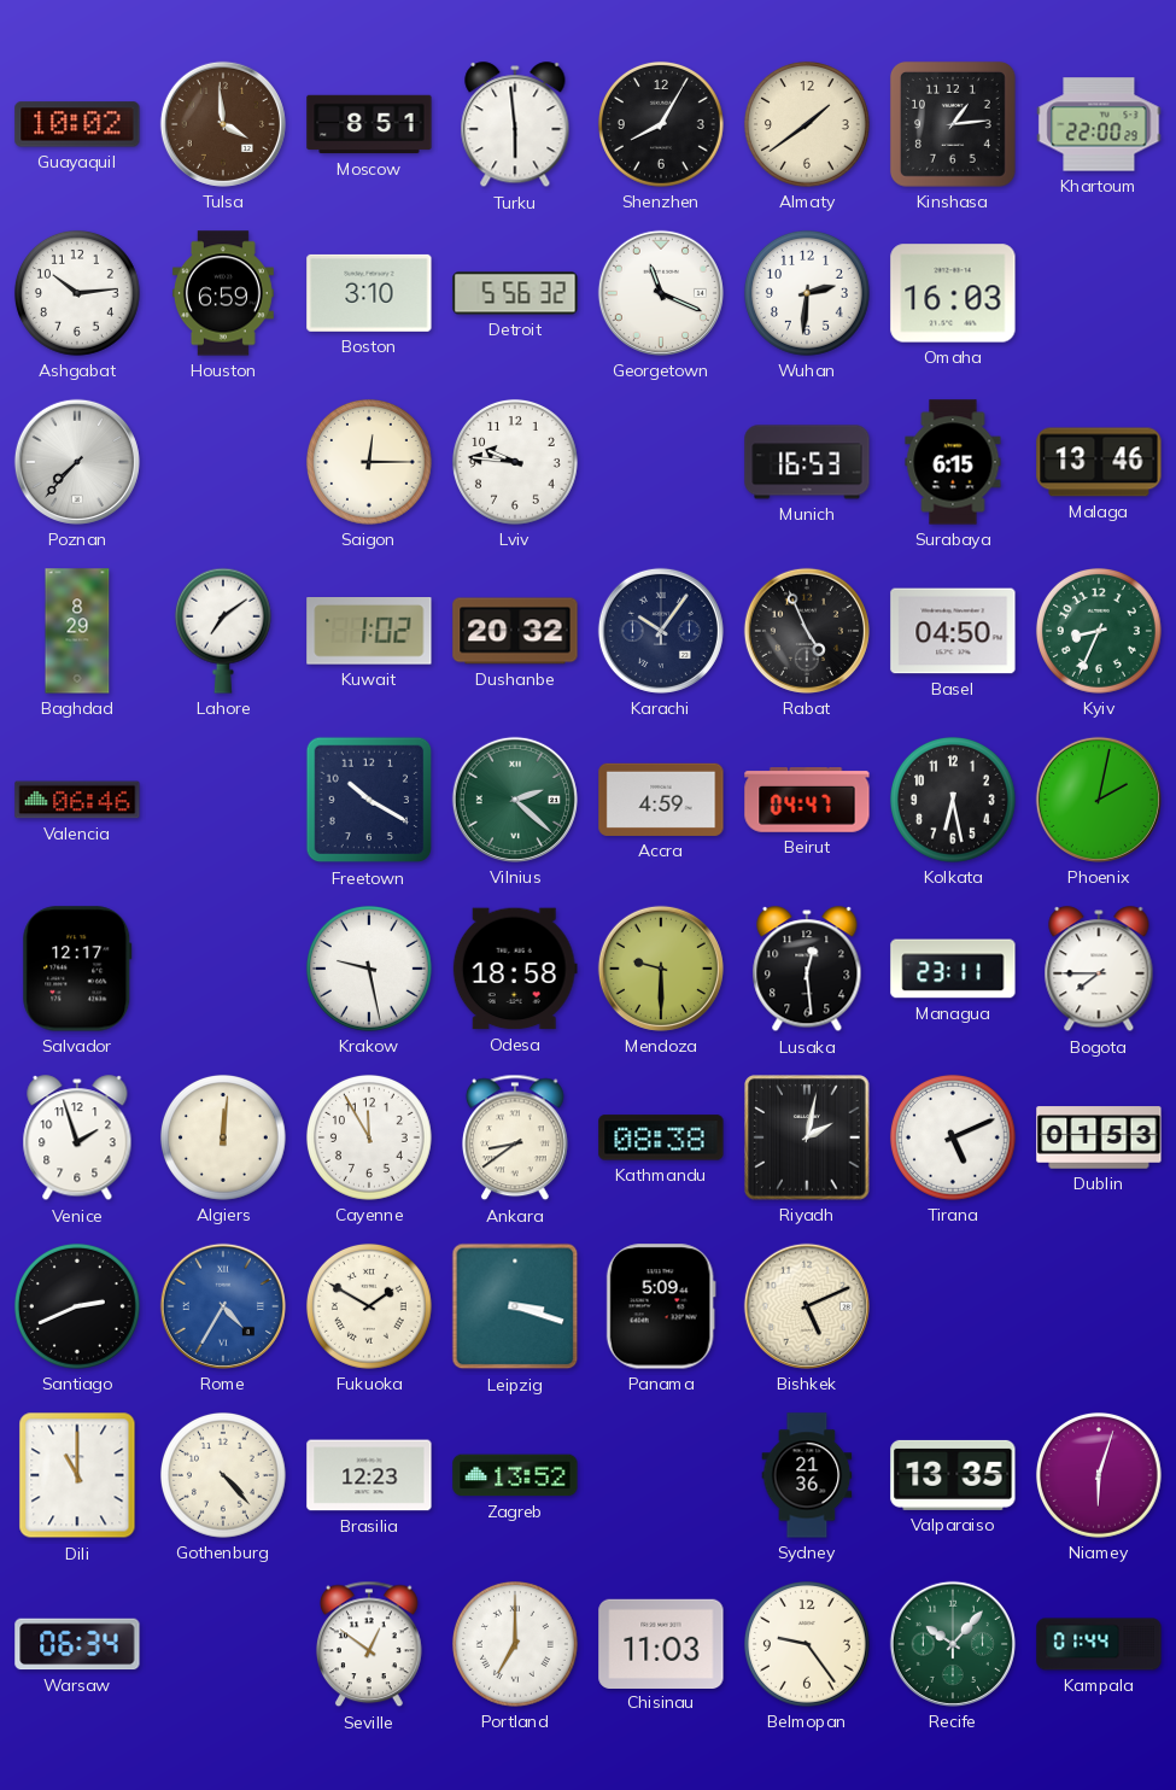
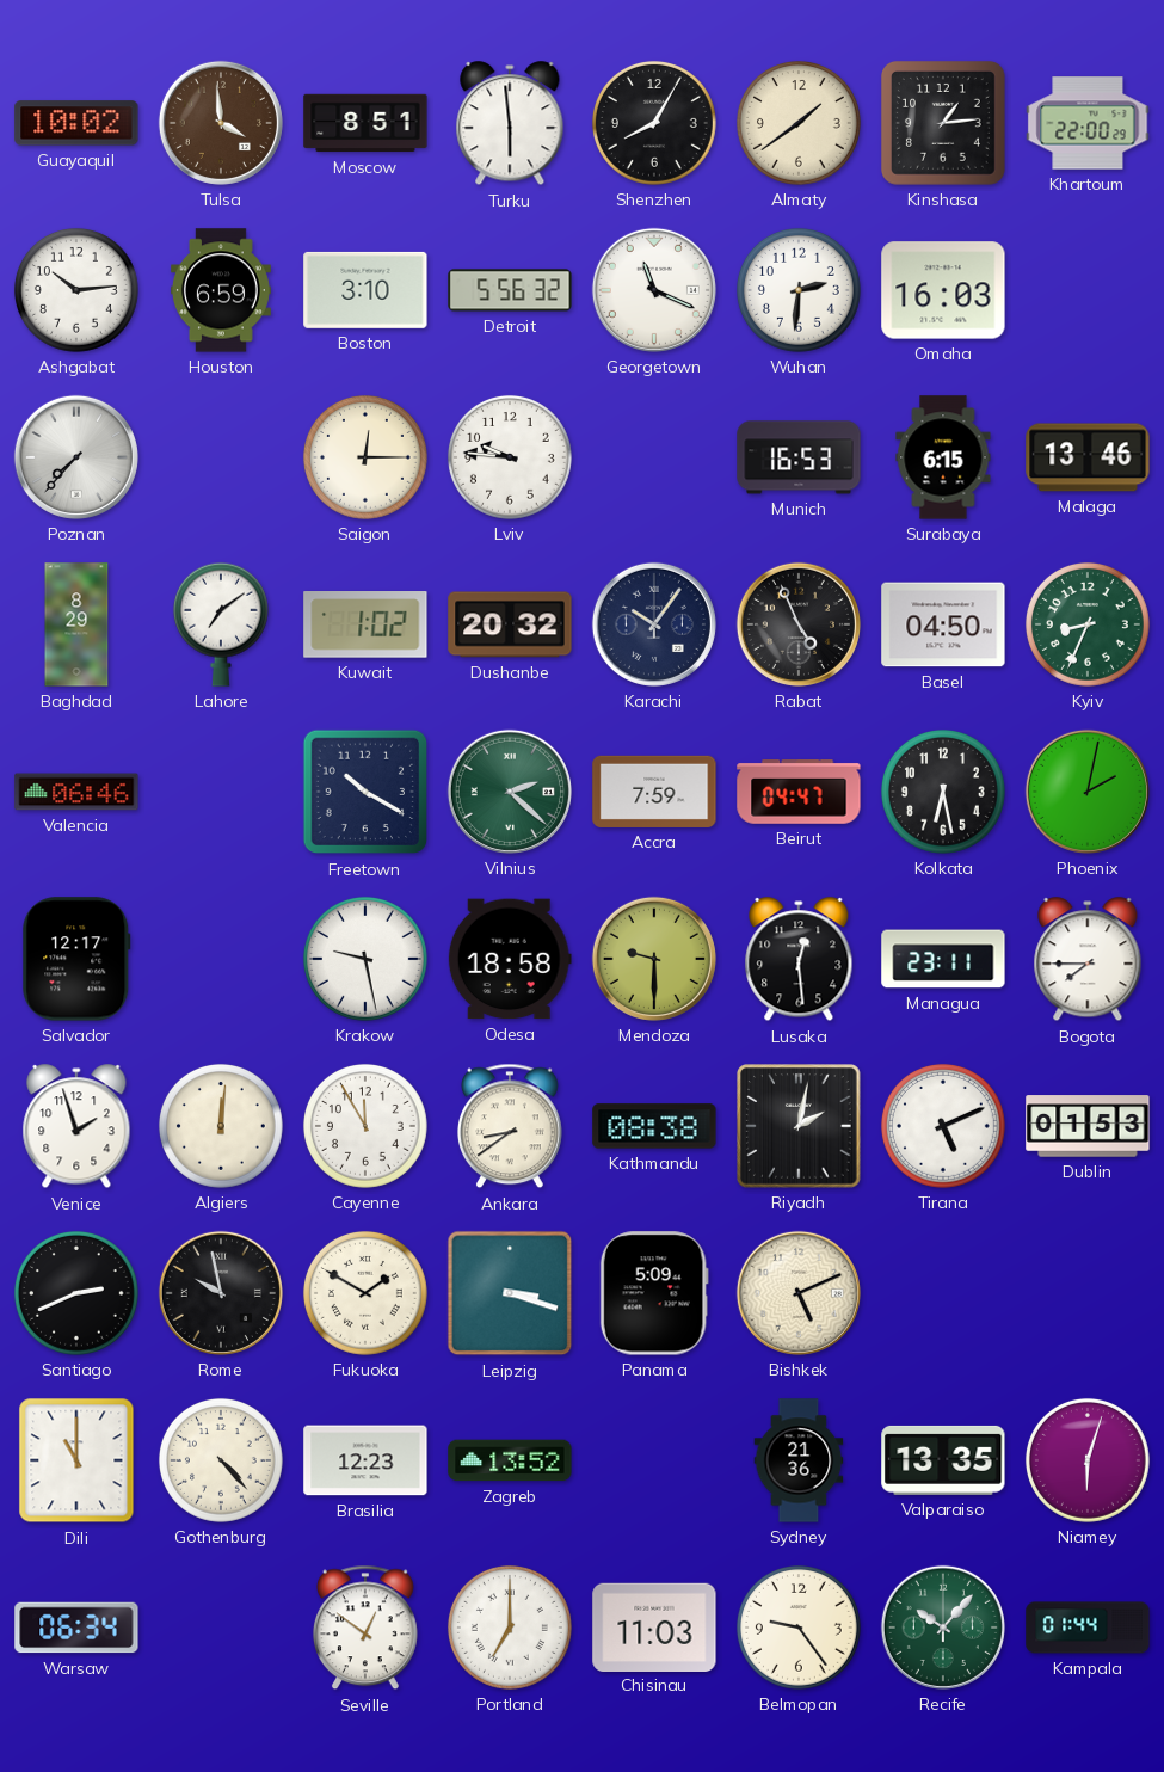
Accra: 4:59 -> 7:59 (654, 792)
Rome: 4:35 -> 9:58 (221, 1293)
Rome dial: blue -> black (221, 1293)
